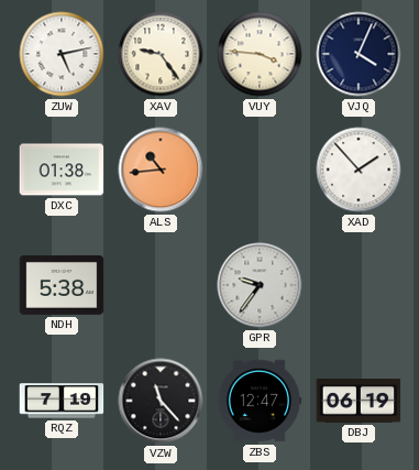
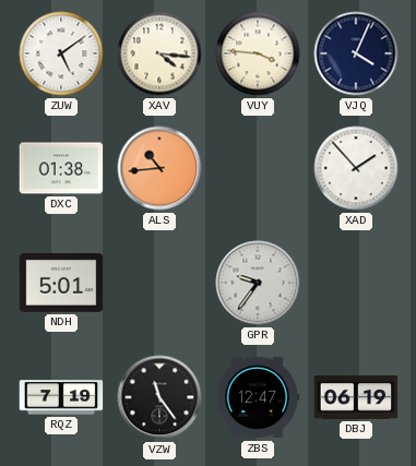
ZUW: 5:13 -> 5:09 (61, 53)
XAV: 9:24 -> 4:16 (159, 53)
NDH: 5:38 -> 5:01 (61, 284)
VZW: 11:23 -> 11:24 (159, 397)
